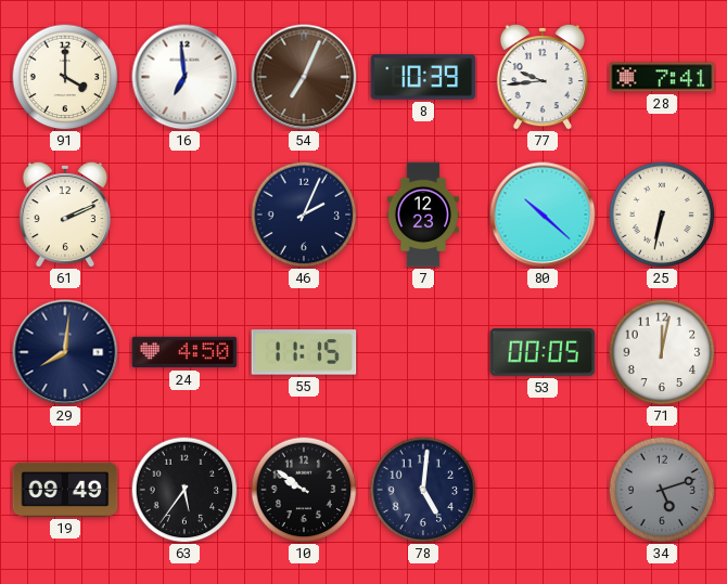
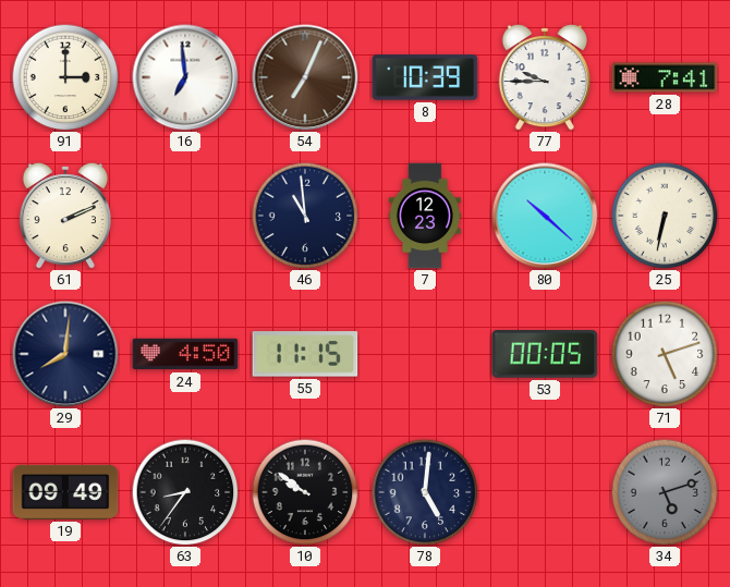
91: 4:00 -> 3:00 (65, 77)
77: 9:44 -> 9:45 (545, 77)
46: 2:04 -> 10:59 (305, 216)
71: 12:02 -> 5:12 (665, 354)
63: 5:36 -> 8:36 (185, 492)
